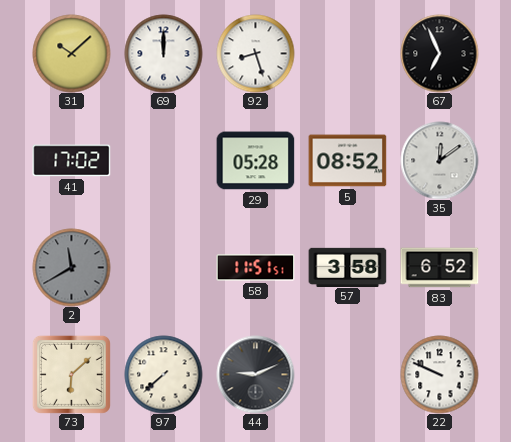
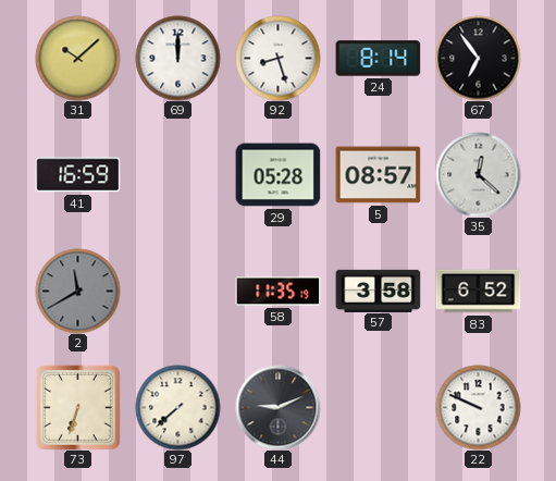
24: none -> 8:14 (378, 59)
67: 6:56 -> 6:54 (478, 58)
41: 17:02 -> 16:59 (77, 175)
5: 08:52 -> 08:57 (378, 175)
35: 12:09 -> 12:22 (478, 174)
58: 11:51 -> 11:35 (277, 292)
73: 6:08 -> 6:33 (77, 407)
